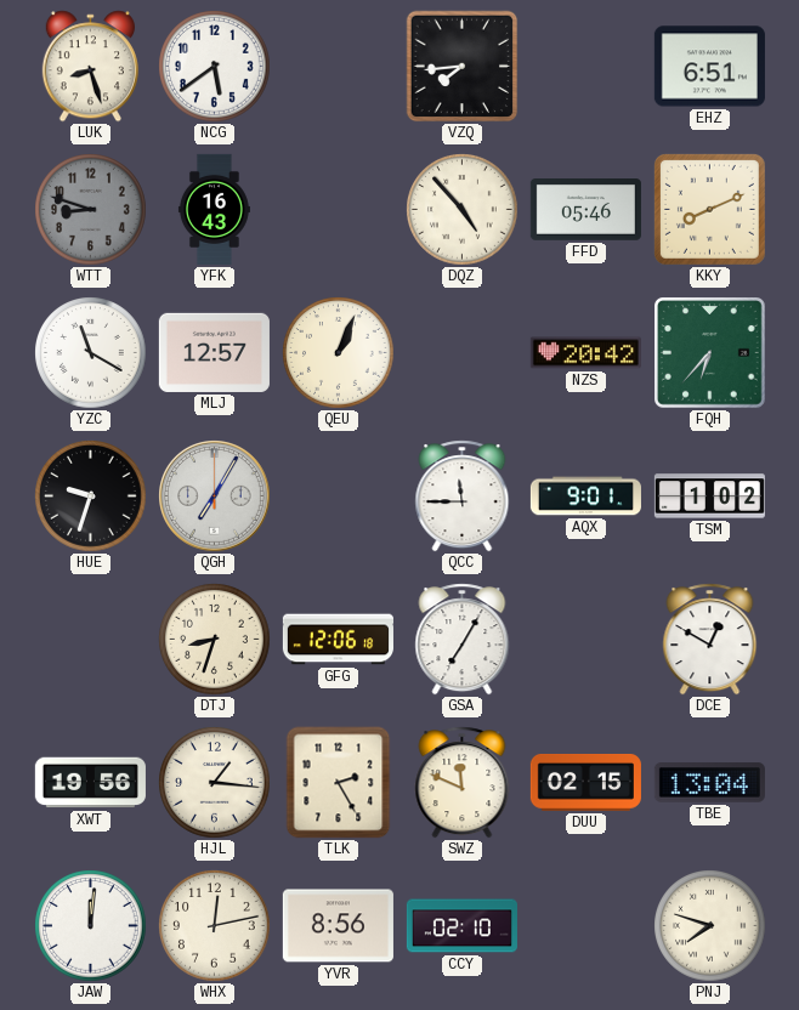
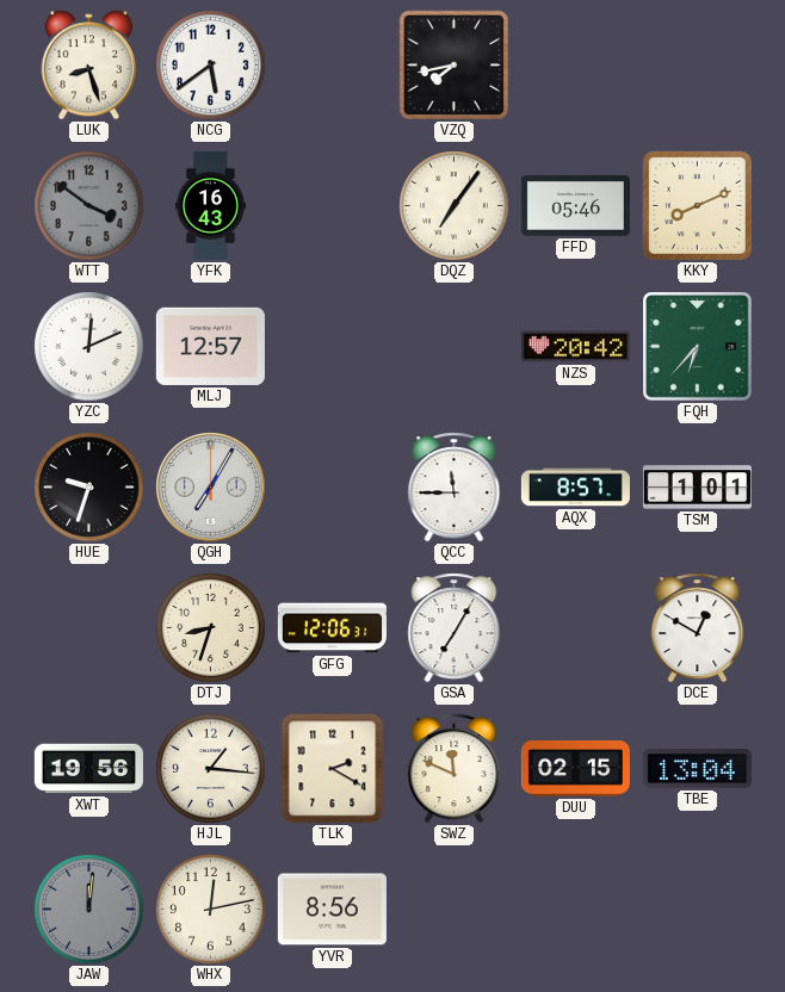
VZQ: 7:44 -> 7:43 (455, 66)
EHZ: 6:51 -> none (709, 67)
WTT: 8:48 -> 3:51 (89, 206)
DQZ: 4:53 -> 7:06 (455, 206)
YZC: 11:20 -> 12:11 (89, 347)
QEU: 1:04 -> none (339, 353)
AQX: 9:01 -> 8:57 (575, 488)
TSM: 1:02 -> 1:01 (697, 488)
GFG: 12:06:18 -> 12:06:31 (332, 628)
TLK: 2:25 -> 2:20 (333, 769)
JAW dial: white -> grey (89, 910)
CCY: 02:10 -> none (461, 926)
PNJ: 7:48 -> none (710, 926)
